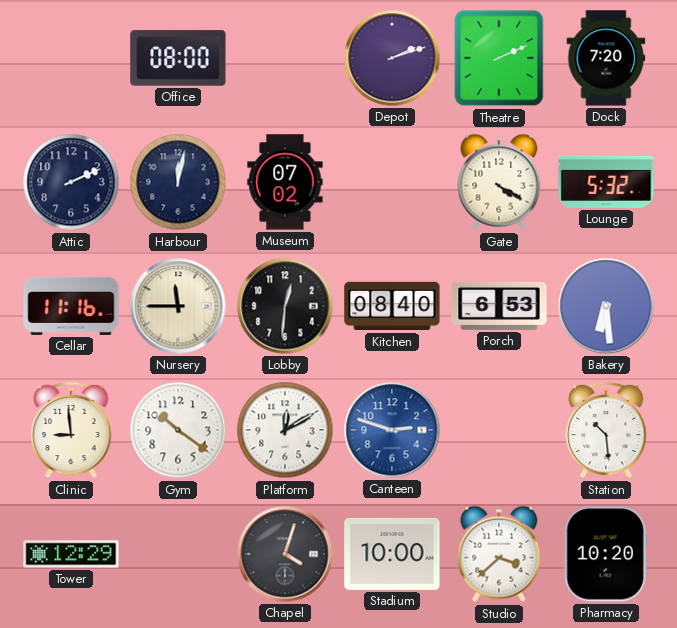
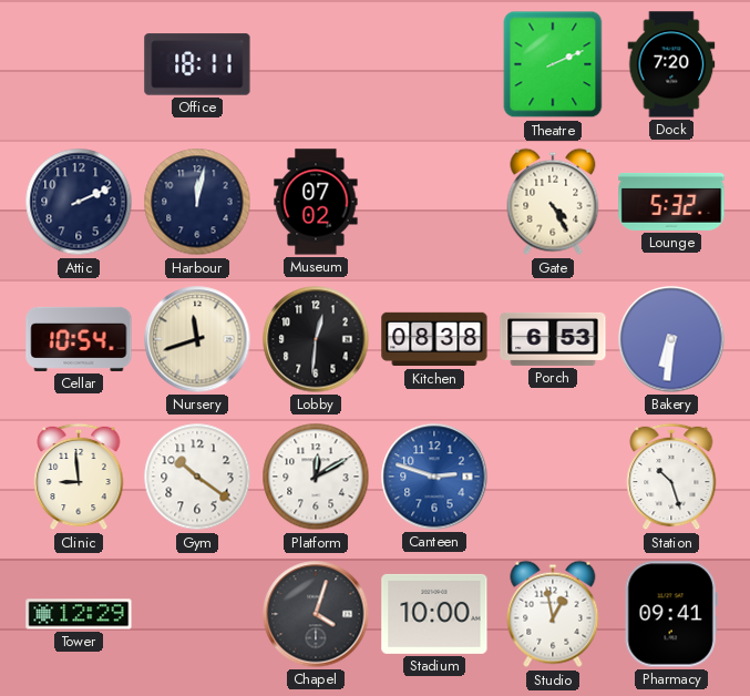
Office: 08:00 -> 18:11 (197, 64)
Depot: 2:12 -> none (392, 58)
Gate: 4:20 -> 4:25 (553, 202)
Cellar: 11:16 -> 10:54 (79, 339)
Nursery: 11:45 -> 11:42 (197, 339)
Kitchen: 08:40 -> 08:38 (434, 339)
Bakery: 6:29 -> 6:31 (671, 339)
Station: 10:29 -> 10:27 (671, 477)
Studio: 3:38 -> 12:58 (553, 614)
Pharmacy: 10:20 -> 09:41 (671, 614)
